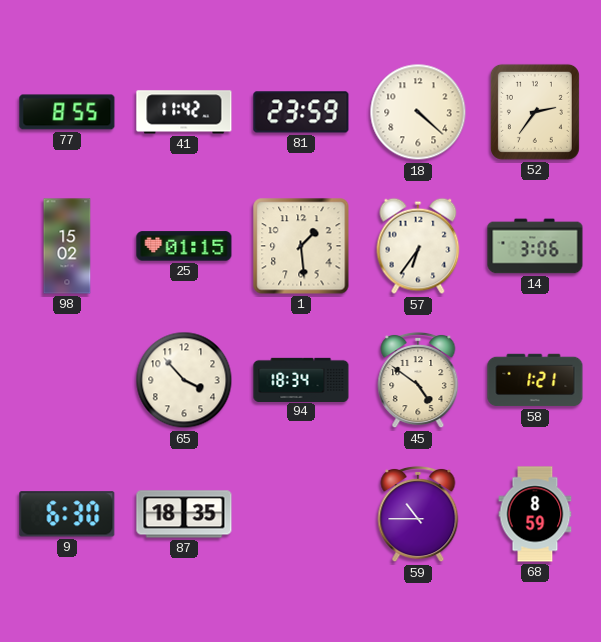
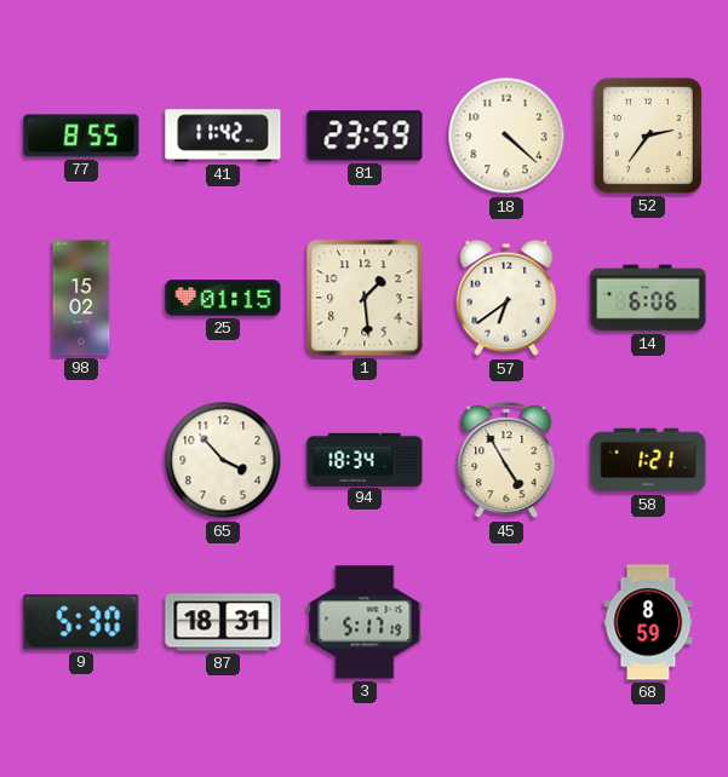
57: 6:36 -> 6:39 (506, 298)
14: 3:06 -> 6:06 (648, 298)
45: 4:51 -> 4:55 (506, 460)
9: 6:30 -> 5:30 (81, 622)
87: 18:35 -> 18:31 (223, 622)
3: none -> 5:17 (365, 622)
59: 10:45 -> none (418, 514)
